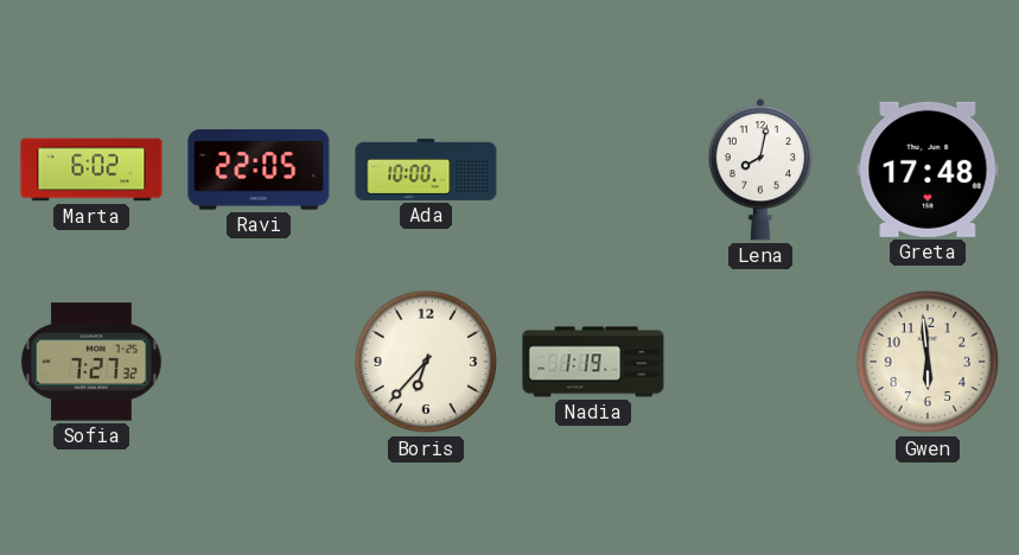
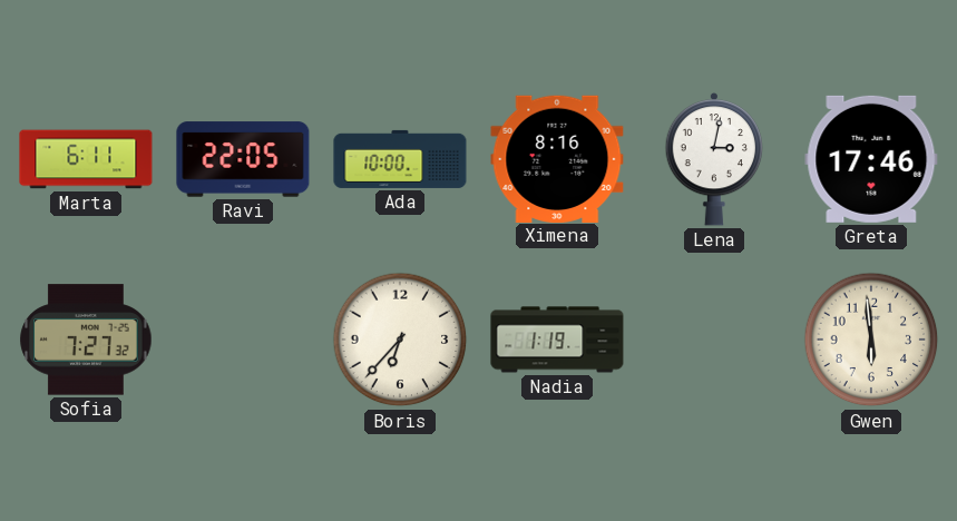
Marta: 6:02 -> 6:11 (86, 159)
Ximena: none -> 8:16 (557, 158)
Lena: 8:02 -> 3:02 (714, 159)
Greta: 17:48 -> 17:46 (871, 159)
